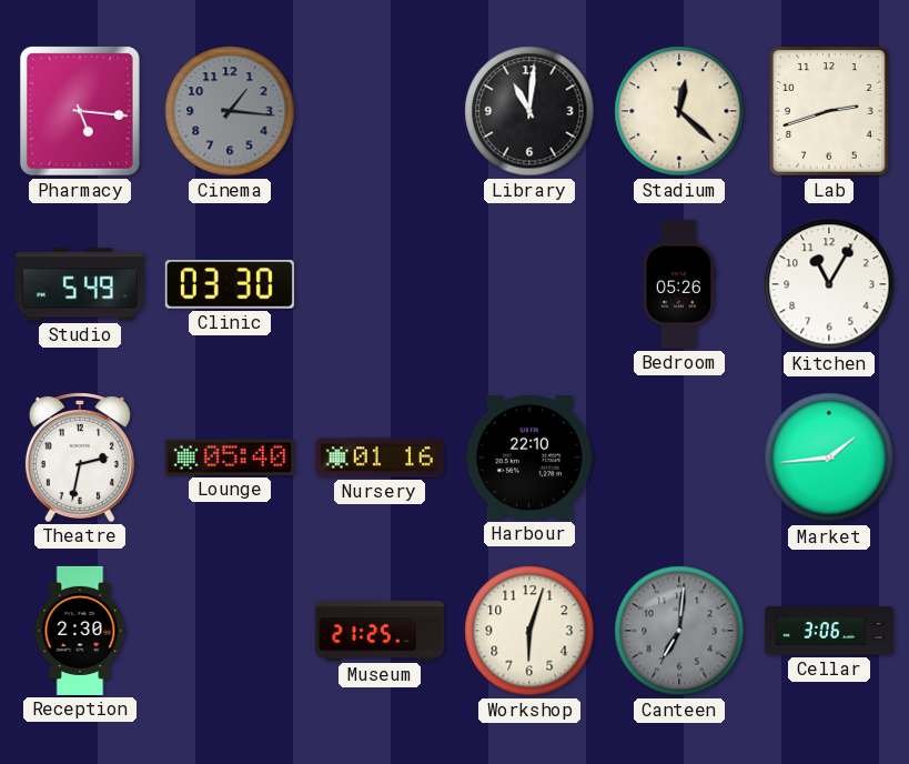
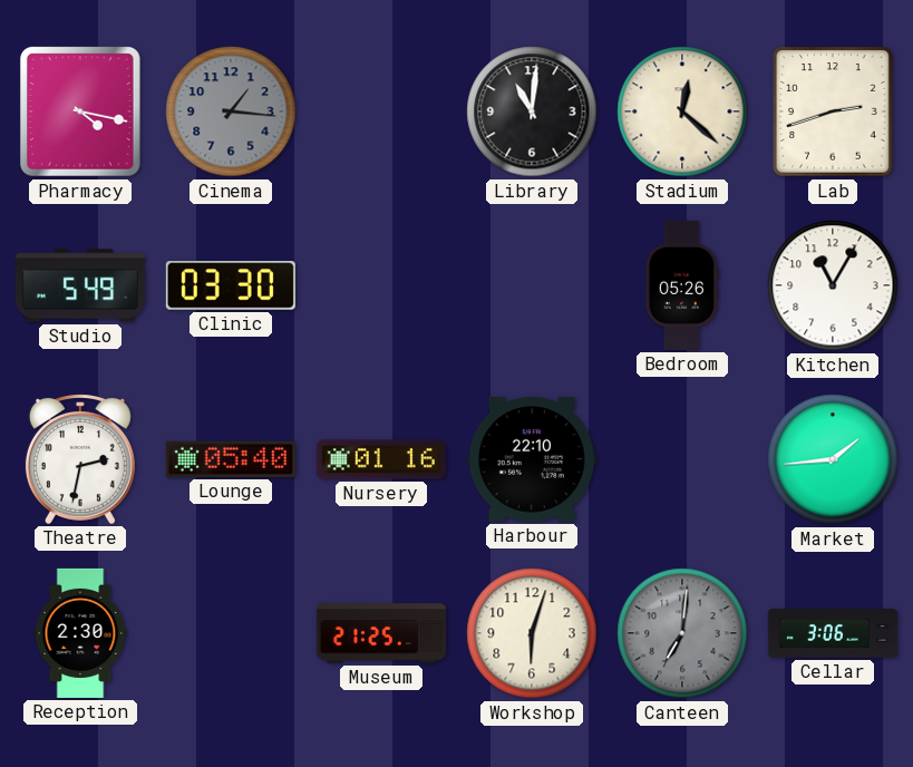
Pharmacy: 5:16 -> 4:17 (80, 111)
